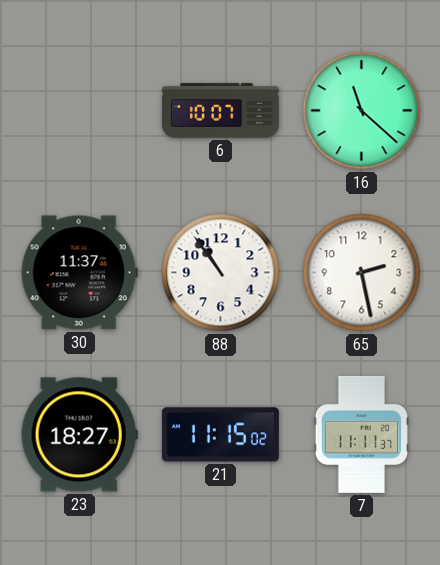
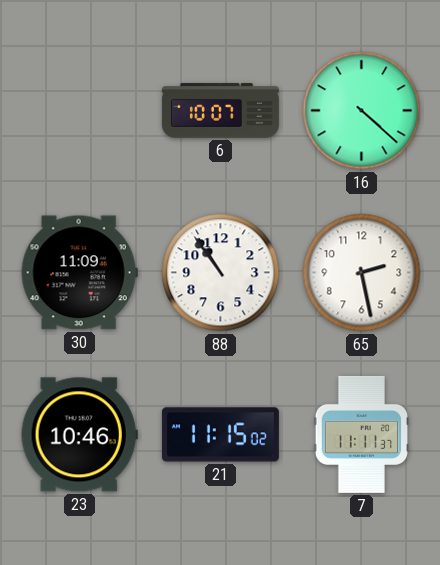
16: 11:22 -> 4:22 (362, 111)
30: 11:37 -> 11:09 (79, 273)
23: 18:27 -> 10:46 (79, 435)
